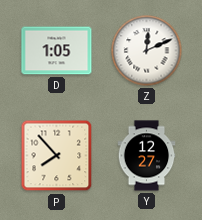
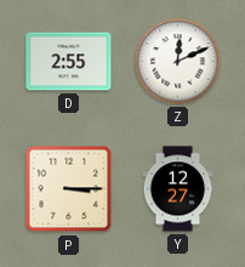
D: 1:05 -> 2:55 (69, 62)
P: 7:53 -> 3:15 (69, 189)
